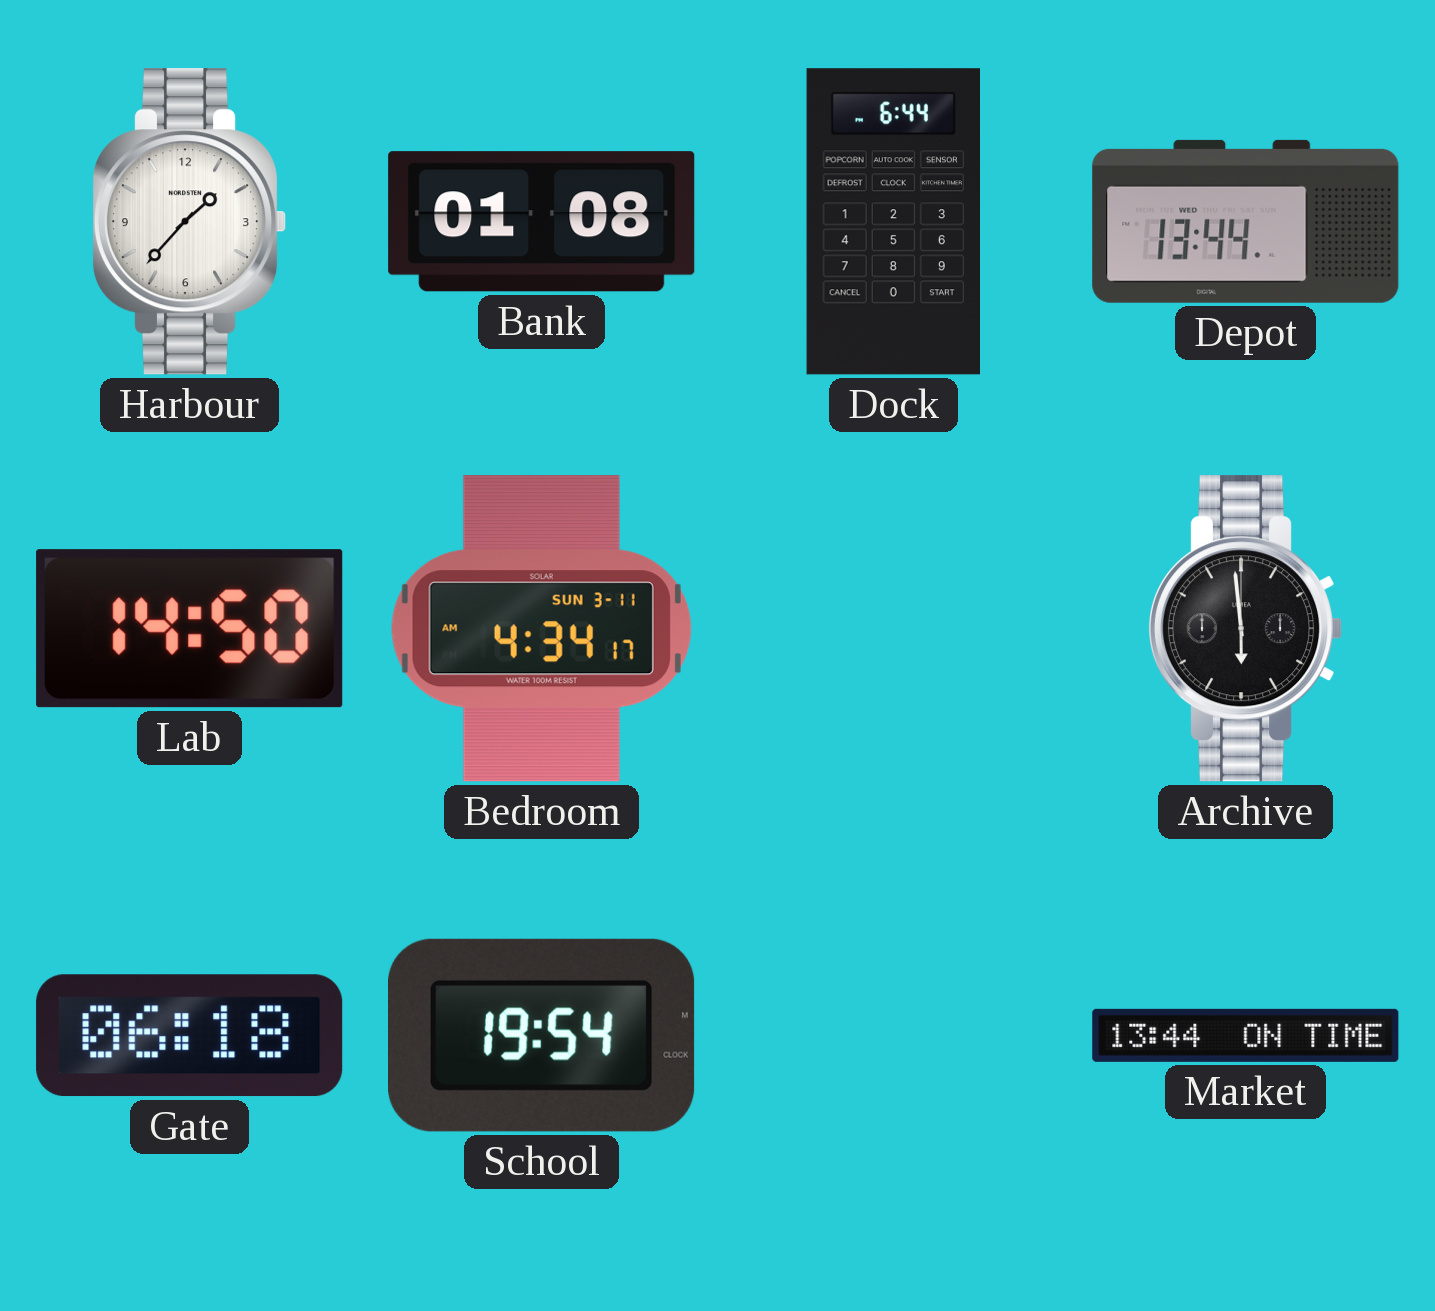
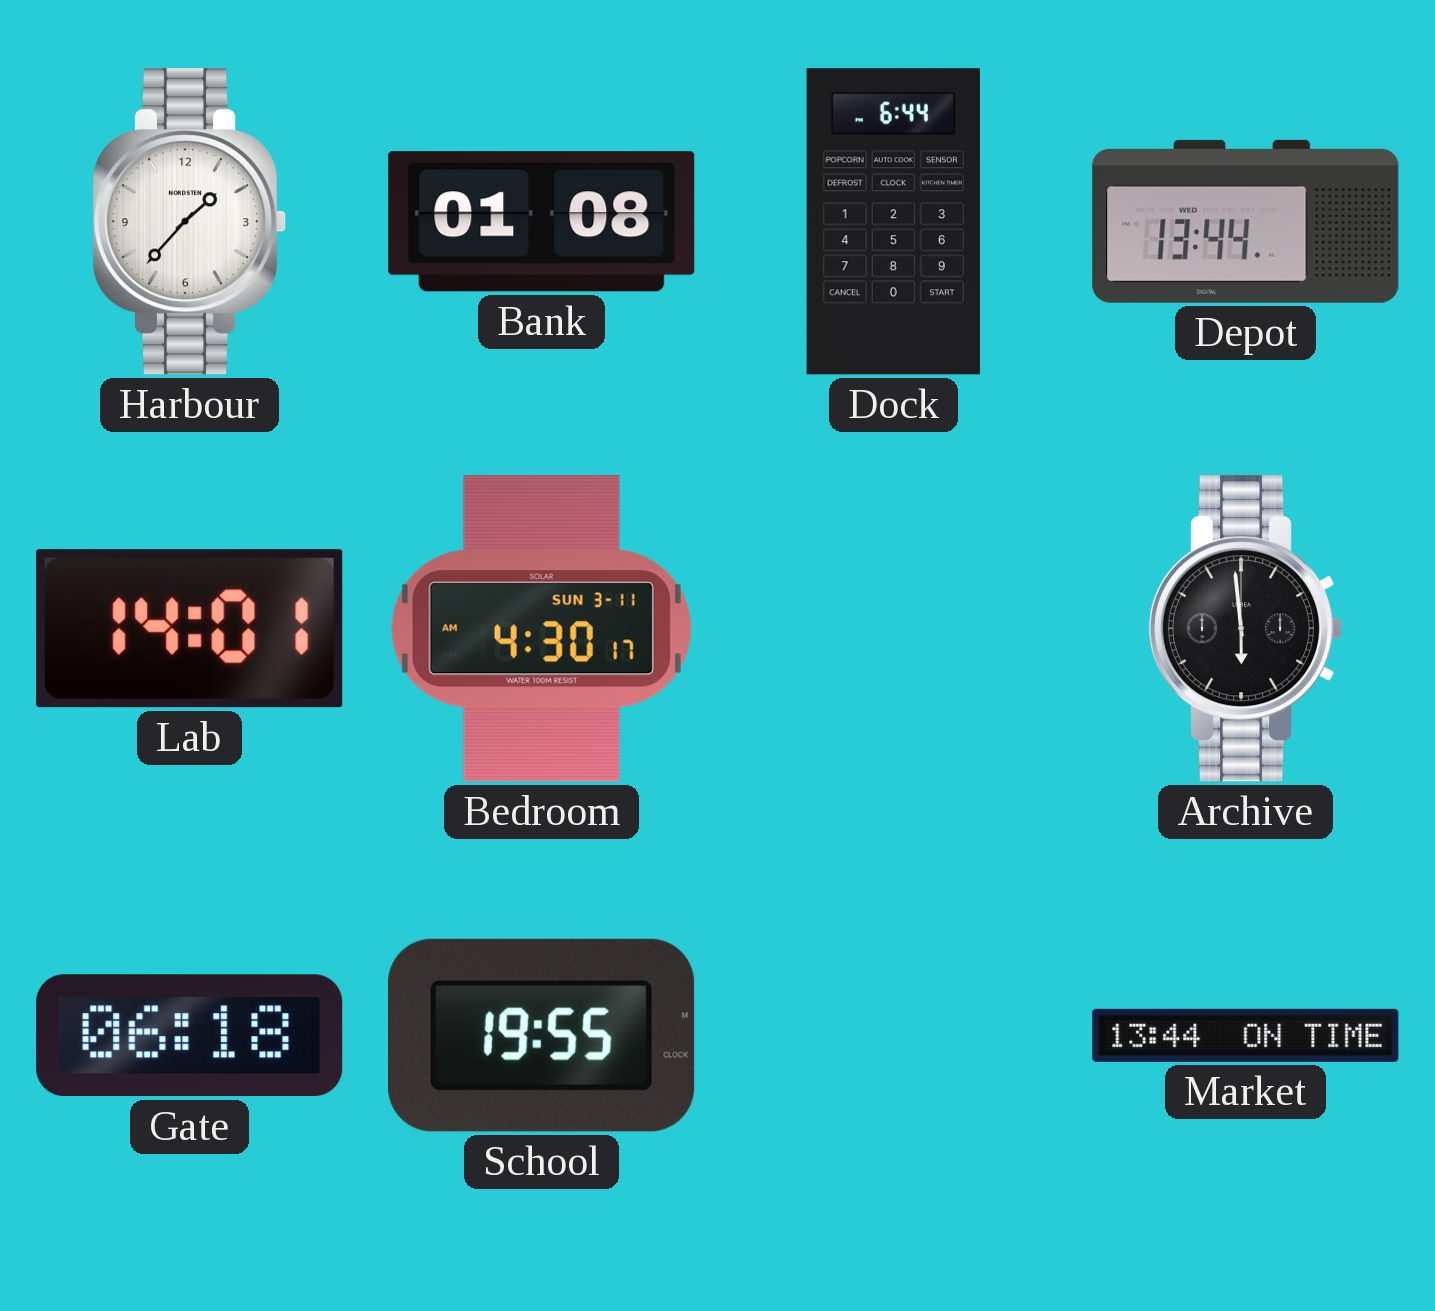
Lab: 14:50 -> 14:01 (190, 629)
Bedroom: 4:34 -> 4:30 (541, 629)
School: 19:54 -> 19:55 (542, 1035)
